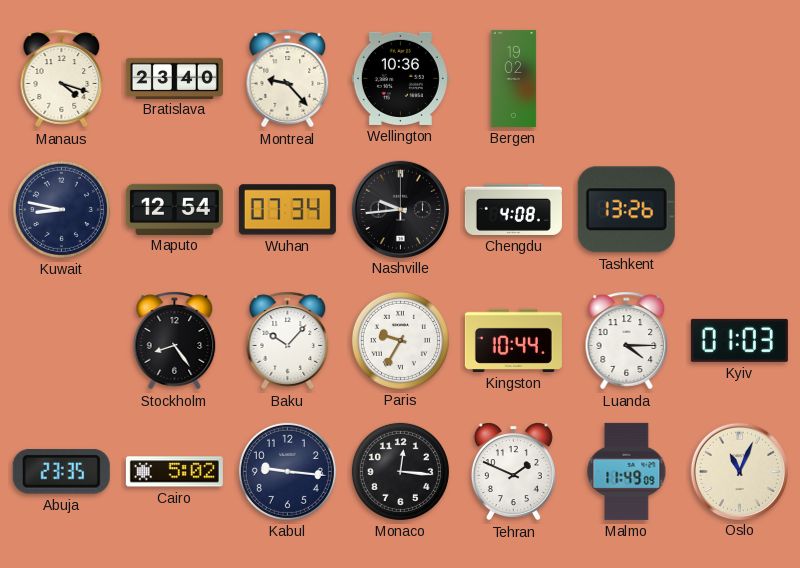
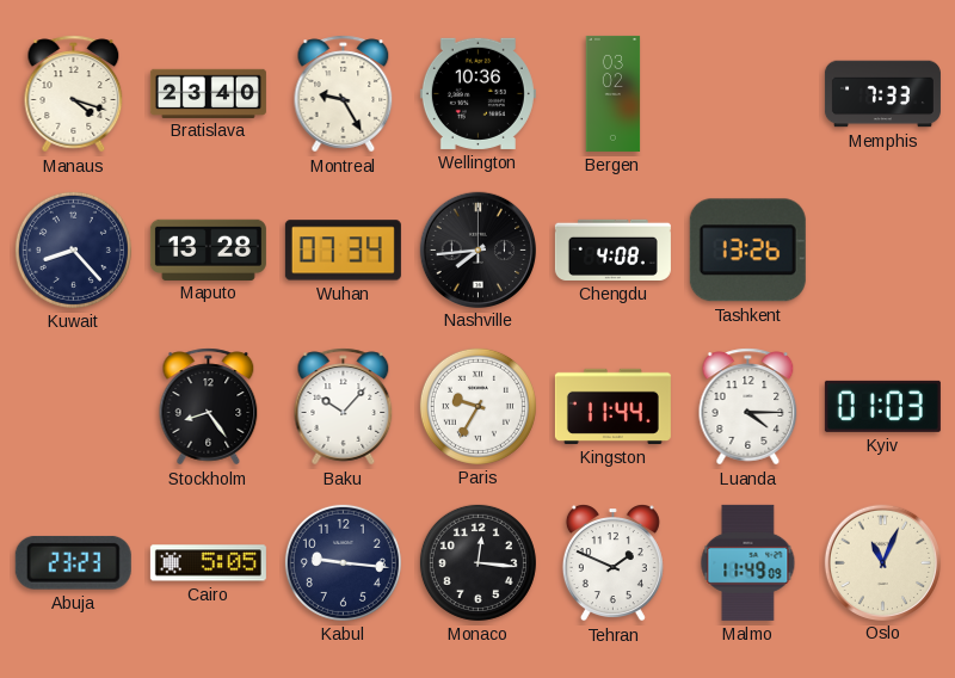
Montreal: 9:23 -> 9:25 (344, 94)
Bergen: 19:02 -> 03:02 (614, 93)
Memphis: none -> 7:33 (882, 94)
Kuwait: 8:47 -> 8:23 (73, 249)
Maputo: 12:54 -> 13:28 (208, 249)
Nashville: 9:44 -> 7:44 (478, 249)
Kingston: 10:44 -> 11:44 (612, 406)
Abuja: 23:35 -> 23:23 (73, 562)
Cairo: 5:02 -> 5:05 (208, 563)
